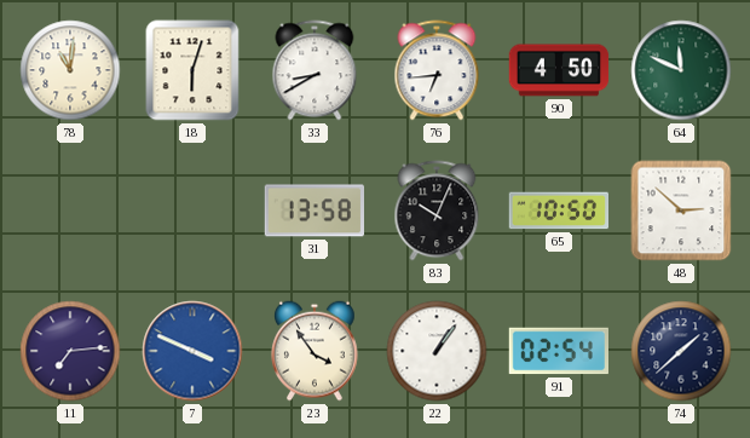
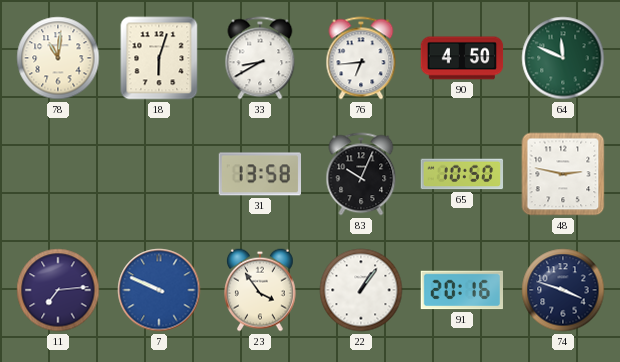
48: 2:52 -> 2:47 (563, 174)
7: 3:49 -> 9:49 (159, 290)
91: 02:54 -> 20:16 (461, 290)
74: 1:38 -> 3:48 (563, 290)
